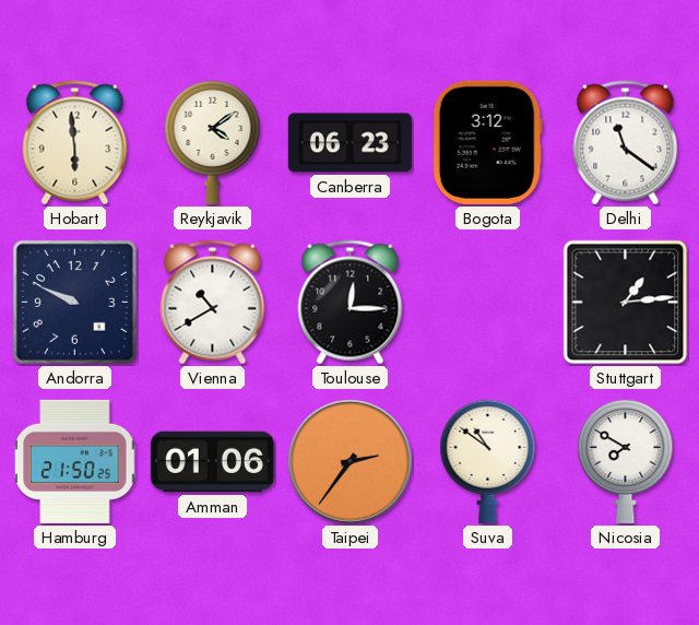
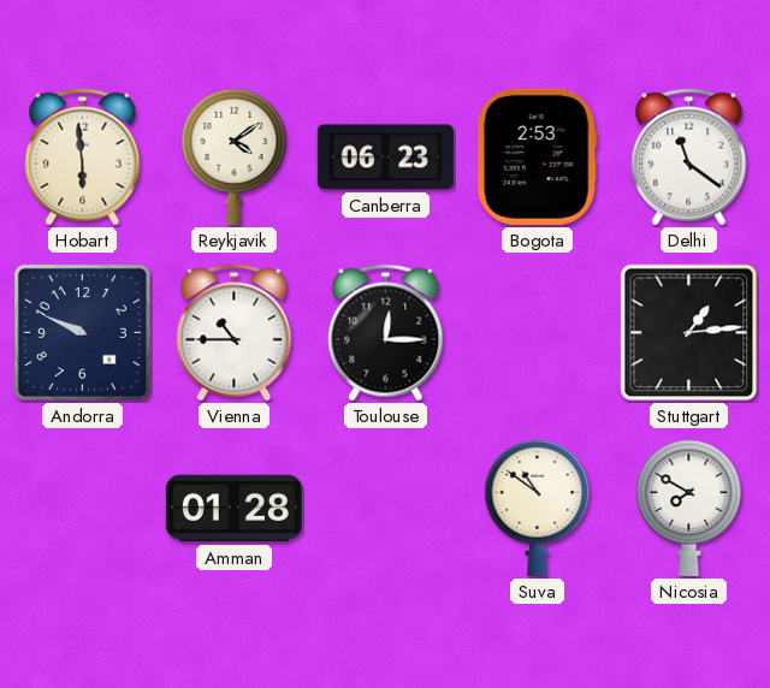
Bogota: 3:12 -> 2:53 (537, 156)
Vienna: 10:40 -> 10:45 (235, 333)
Hamburg: 21:50 -> none (75, 461)
Amman: 01:06 -> 01:28 (233, 509)
Taipei: 2:36 -> none (351, 462)
